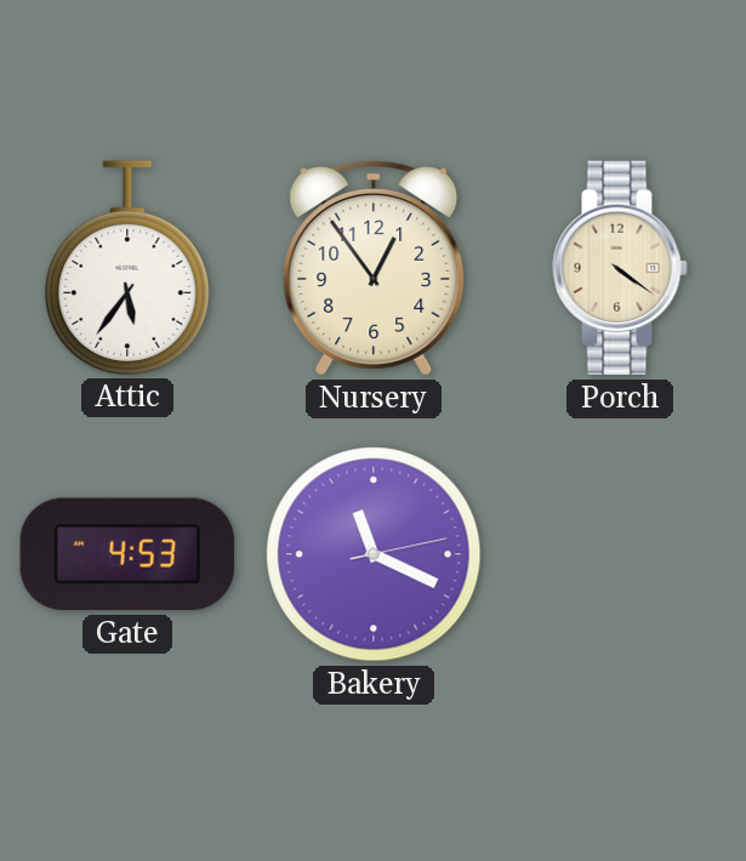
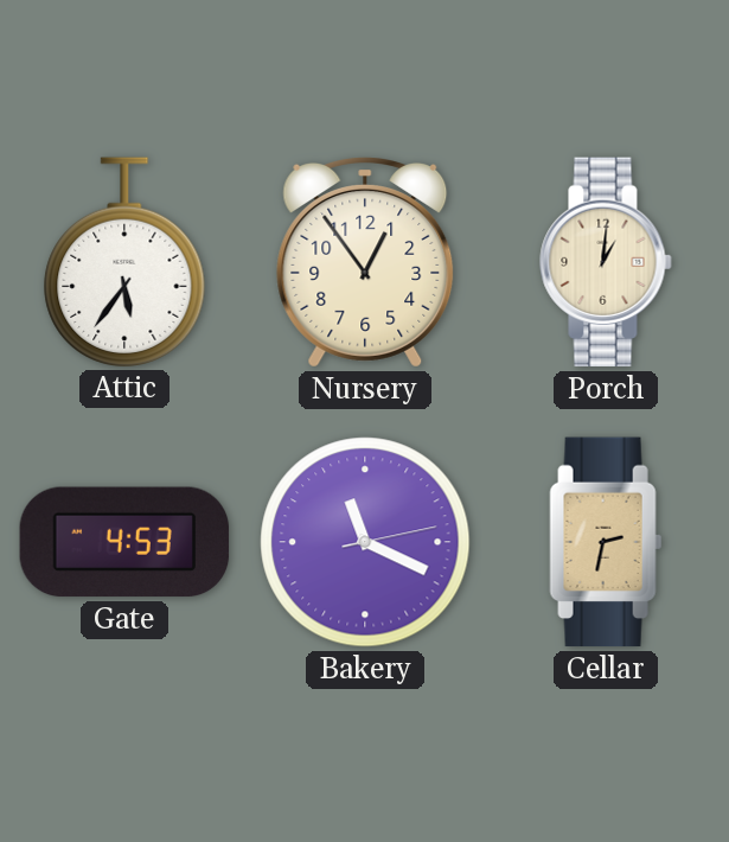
Porch: 4:21 -> 1:01 (606, 262)
Cellar: none -> 2:32 (606, 542)
